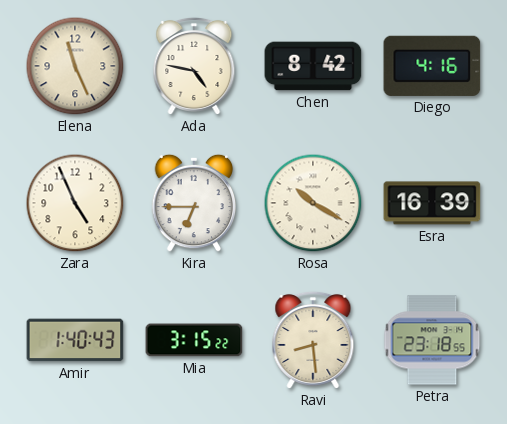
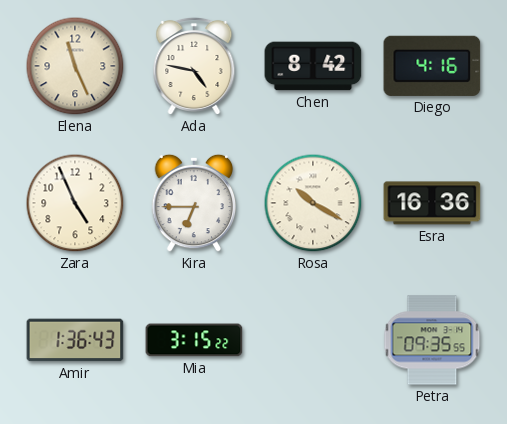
Esra: 16:39 -> 16:36 (432, 203)
Amir: 1:40 -> 1:36 (75, 340)
Ravi: 8:29 -> none (313, 340)
Petra: 23:18 -> 09:35 (432, 340)
